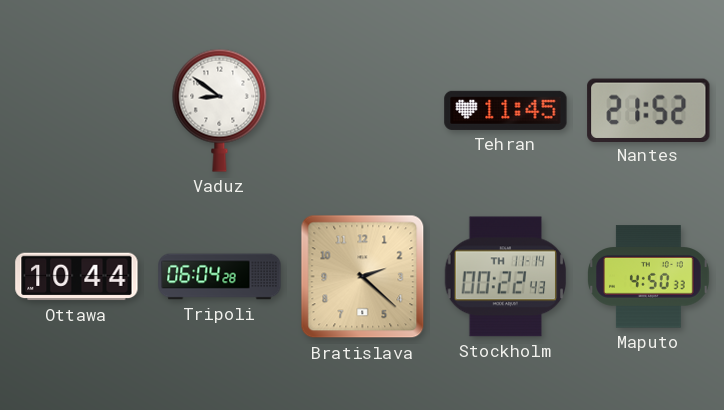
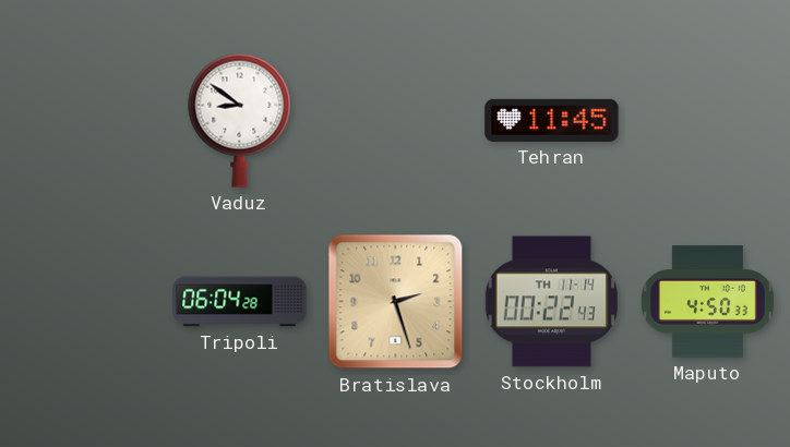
Nantes: 21:52 -> none (649, 110)
Ottawa: 10:44 -> none (77, 277)
Bratislava: 2:22 -> 2:27 (396, 302)
